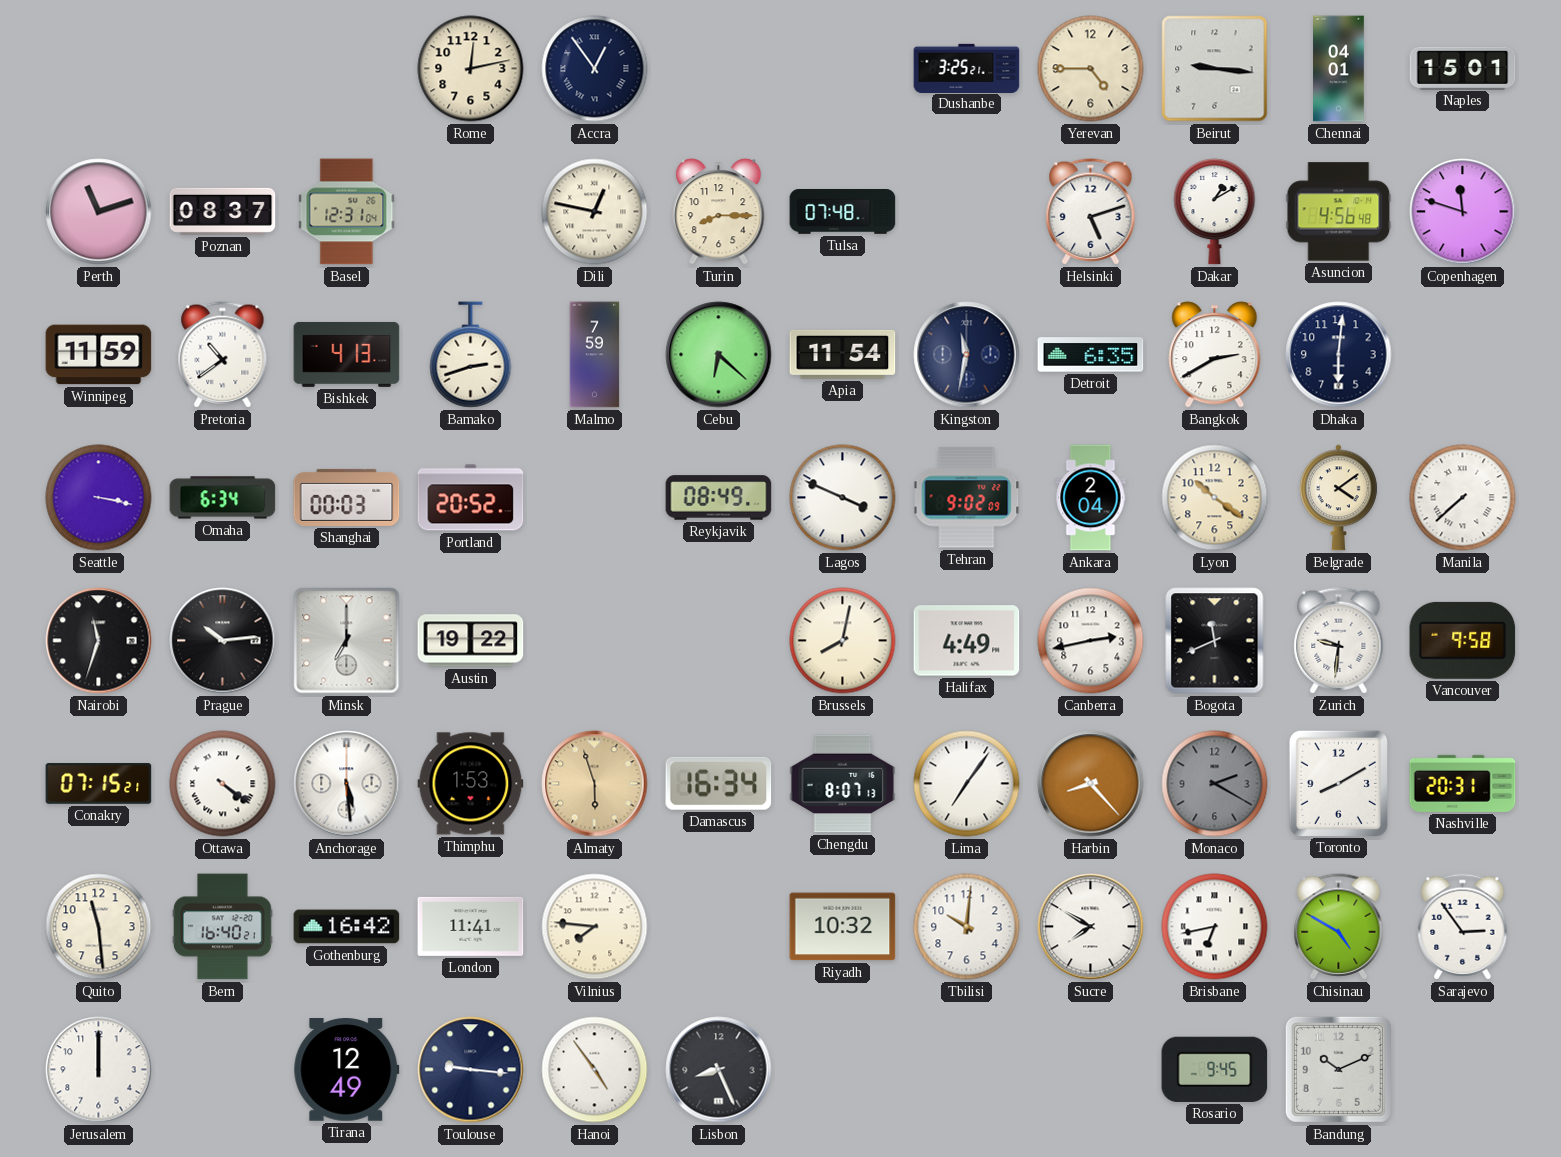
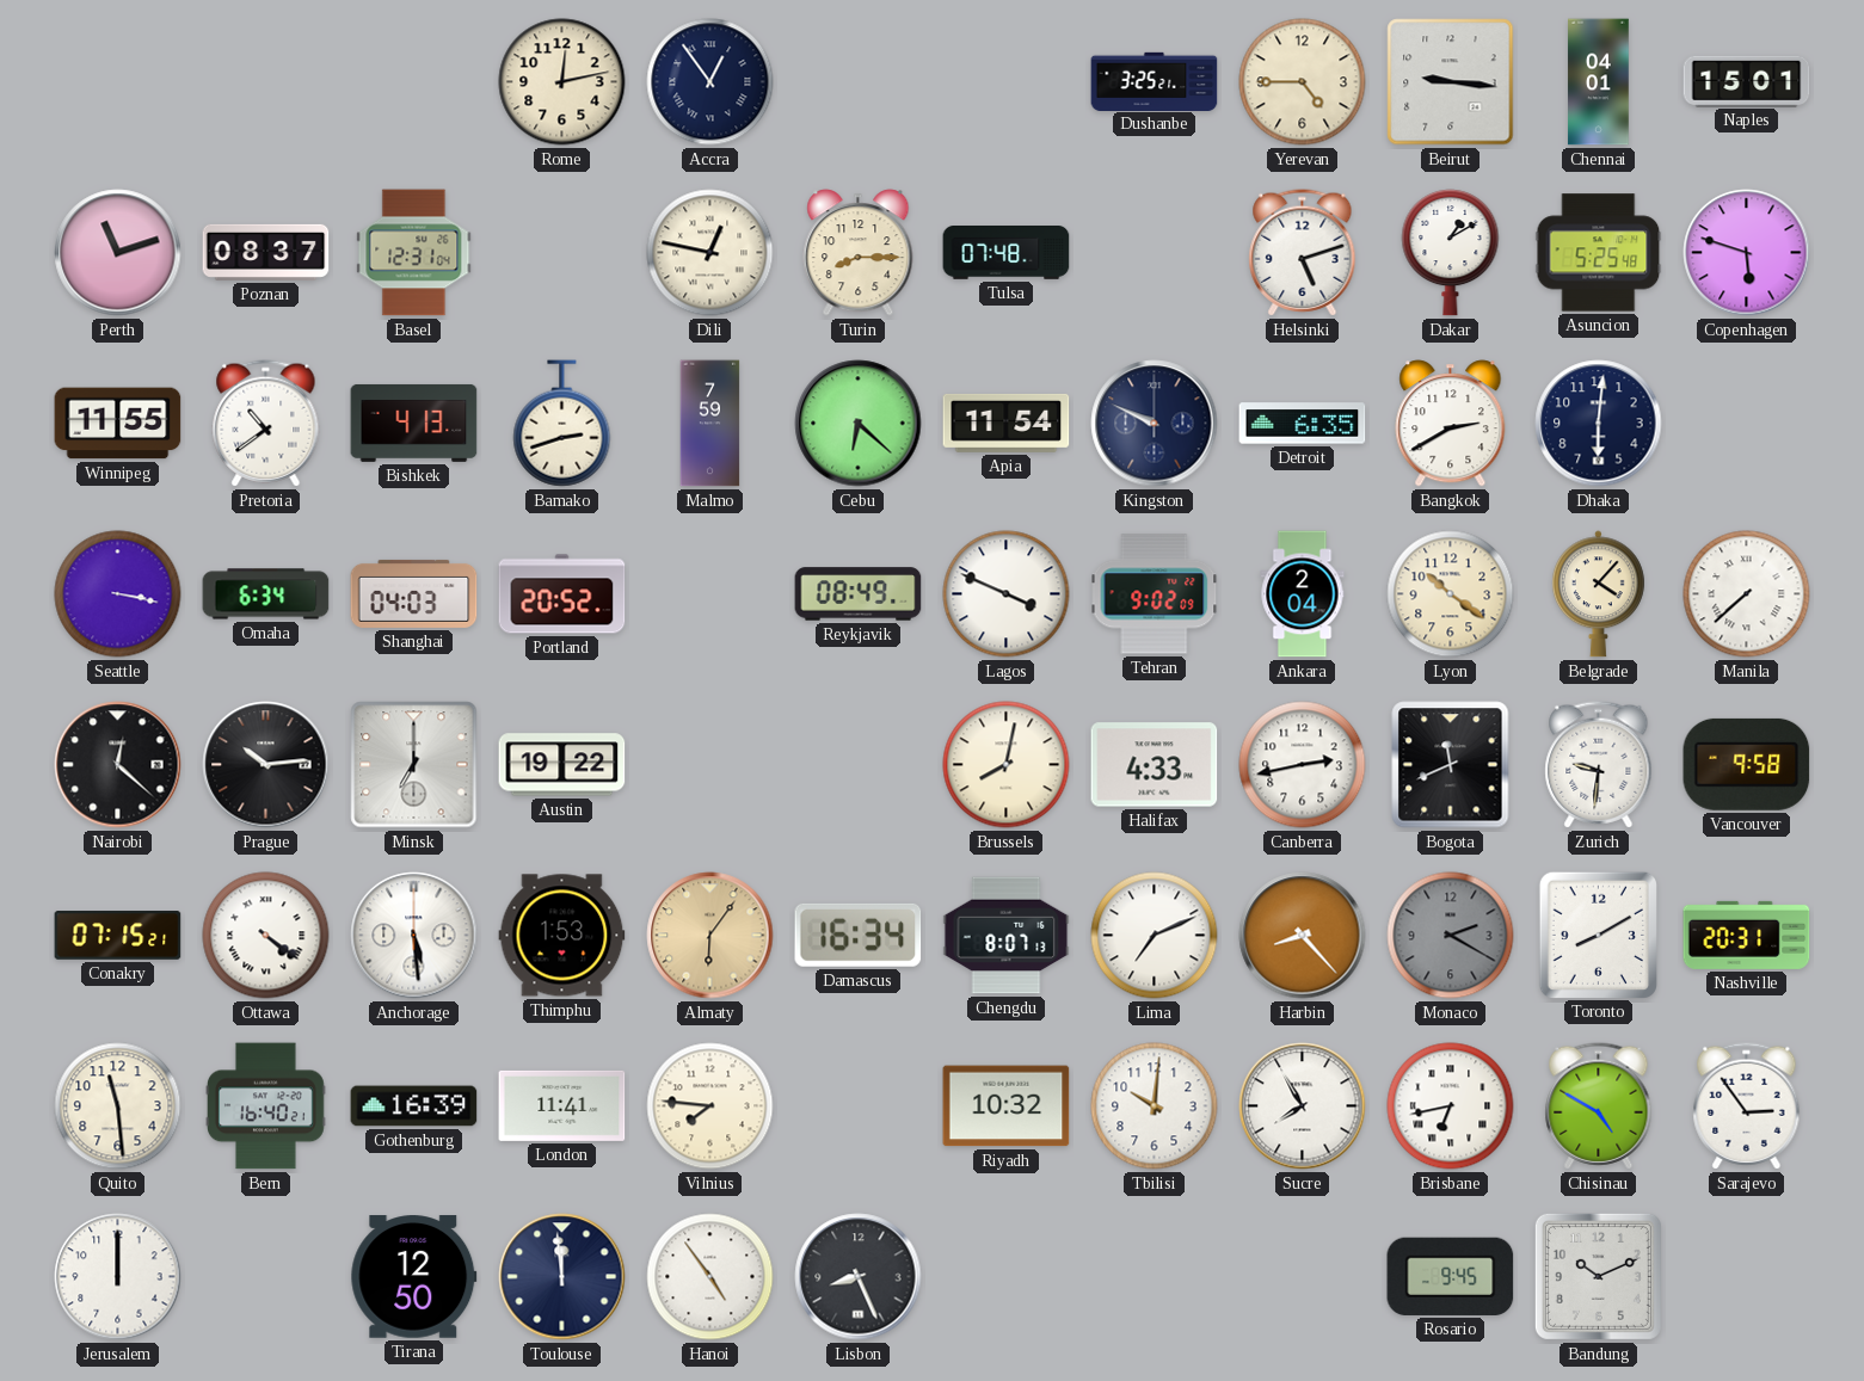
Asuncion: 4:56 -> 5:25 (1599, 253)
Copenhagen: 11:48 -> 5:48 (1747, 253)
Winnipeg: 11:59 -> 11:55 (118, 424)
Kingston: 11:32 -> 9:49 (1155, 424)
Shanghai: 00:03 -> 04:03 (414, 593)
Belgrade: 4:09 -> 4:07 (1598, 594)
Nairobi: 11:33 -> 12:22 (118, 765)
Halifax: 4:49 -> 4:33 (1155, 765)
Almaty: 5:57 -> 6:06 (710, 936)
Lima: 7:06 -> 7:11 (1155, 936)
Gothenburg: 16:42 -> 16:39 (414, 1106)
Sucre: 7:50 -> 7:55 (1303, 1106)
Tirana: 12:49 -> 12:50 (414, 1277)
Toulouse: 9:16 -> 11:59 (562, 1277)
